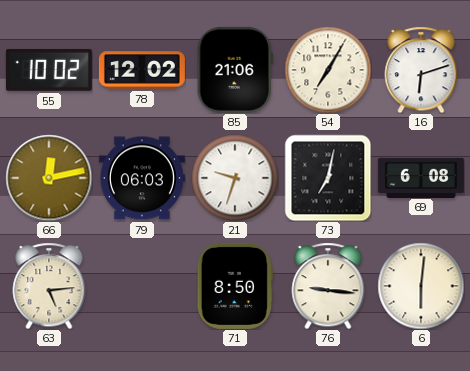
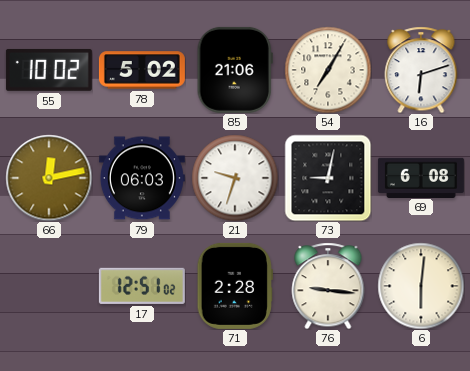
78: 12:02 -> 5:02 (142, 70)
73: 7:02 -> 9:02 (328, 178)
63: 5:14 -> none (49, 286)
17: none -> 12:51 (142, 286)
71: 8:50 -> 2:28 (235, 286)
